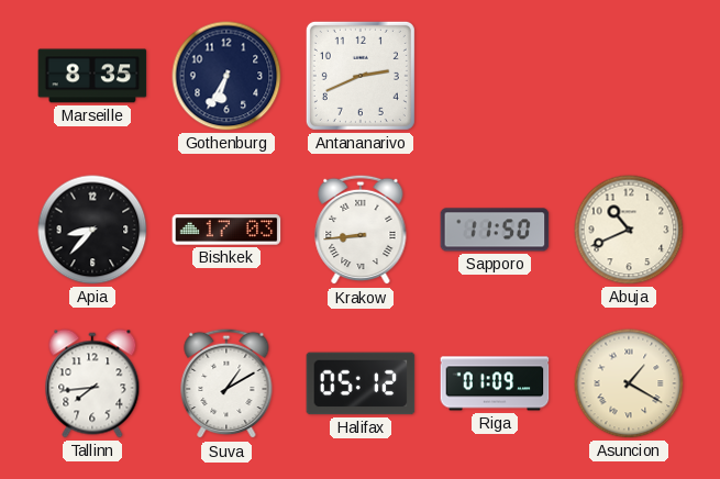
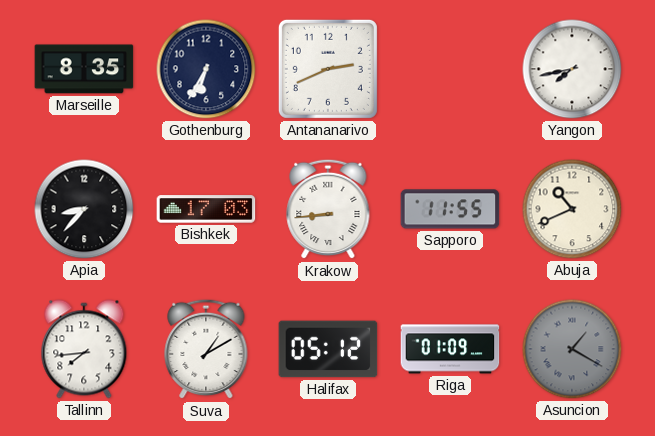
Yangon: none -> 7:43 (572, 69)
Sapporo: 11:50 -> 11:55 (450, 209)
Asuncion dial: cream -> grey (572, 349)
